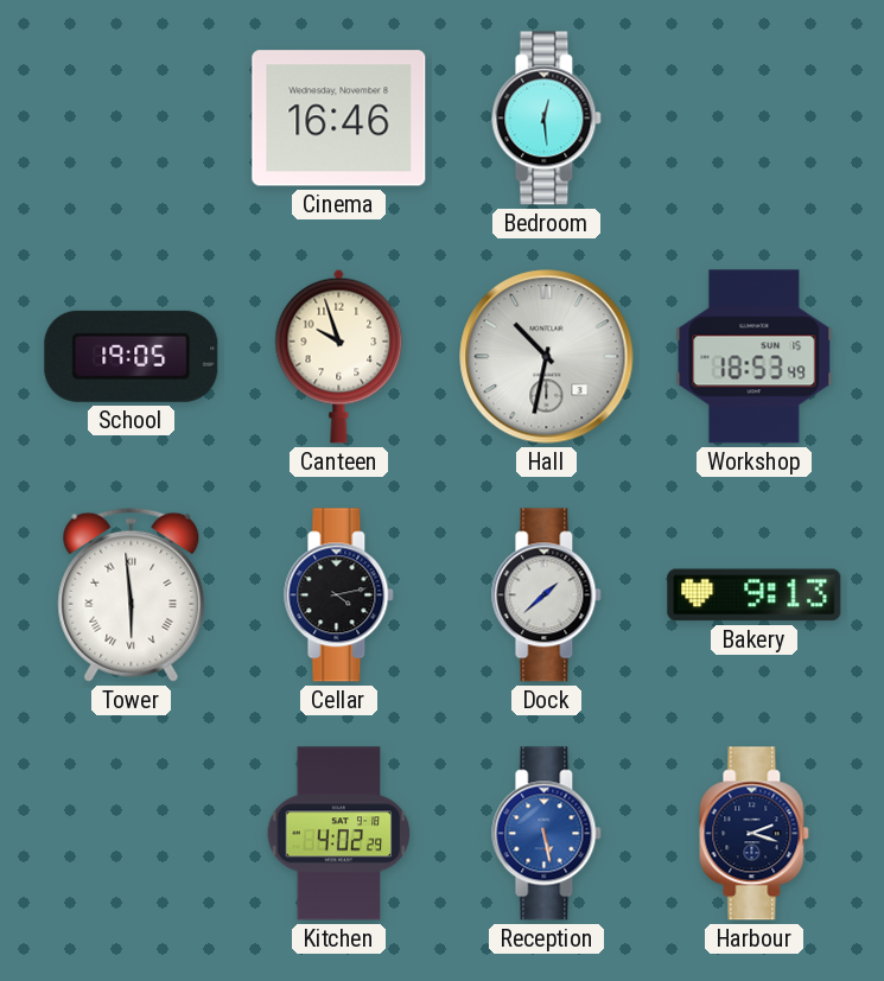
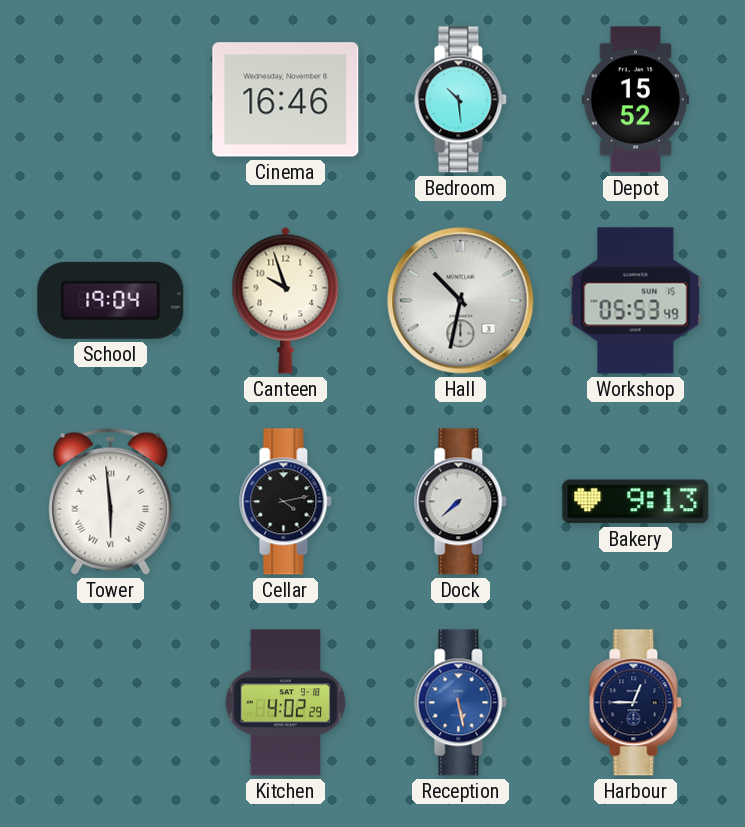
Bedroom: 12:29 -> 10:29 (461, 100)
Depot: none -> 15:52 (635, 100)
School: 19:05 -> 19:04 (111, 300)
Workshop: 18:53 -> 05:53 (636, 301)
Dock: 1:38 -> 7:38 (461, 502)
Harbour: 2:18 -> 12:45 (636, 703)
